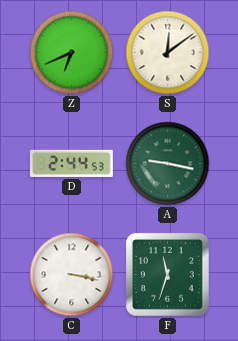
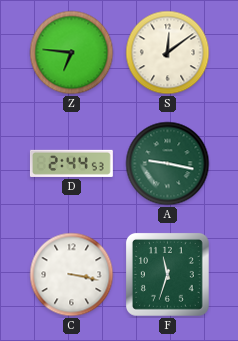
Z: 6:41 -> 6:46 (72, 53)
